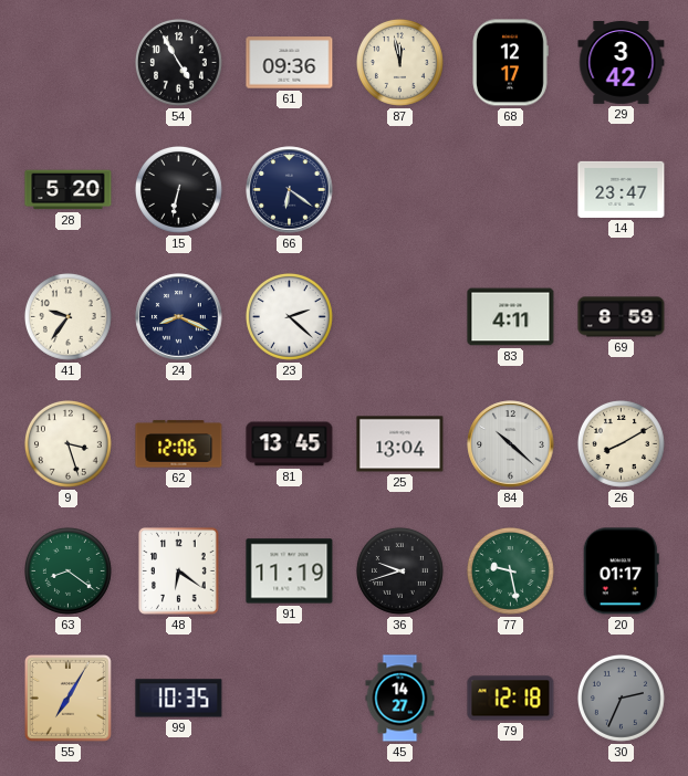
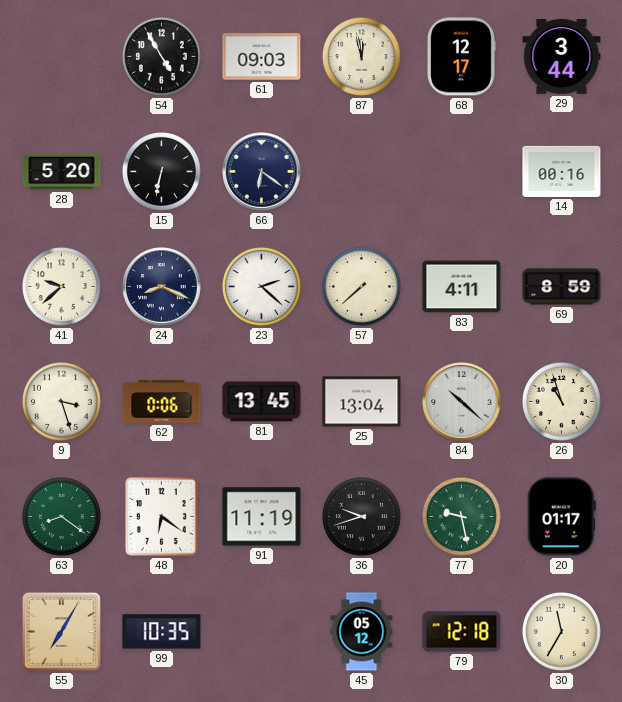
61: 09:36 -> 09:03 (262, 57)
29: 3:42 -> 3:44 (562, 57)
14: 23:47 -> 00:16 (562, 171)
41: 9:36 -> 9:38 (61, 286)
57: none -> 7:38 (361, 286)
62: 12:06 -> 0:06 (162, 402)
26: 8:10 -> 10:57 (561, 401)
45: 14:27 -> 05:12 (362, 632)
30: 2:34 -> 11:35 (561, 631)
30 dial: grey -> cream (561, 631)
